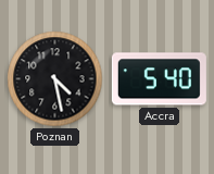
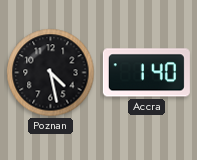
Accra: 5:40 -> 1:40 (146, 73)
